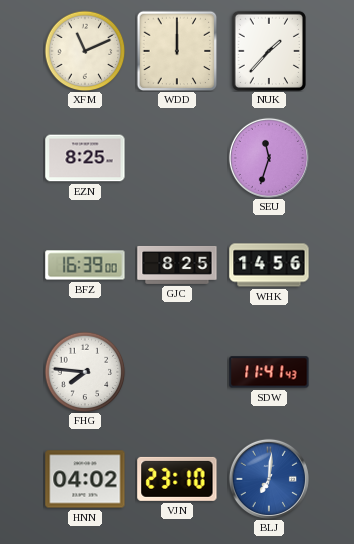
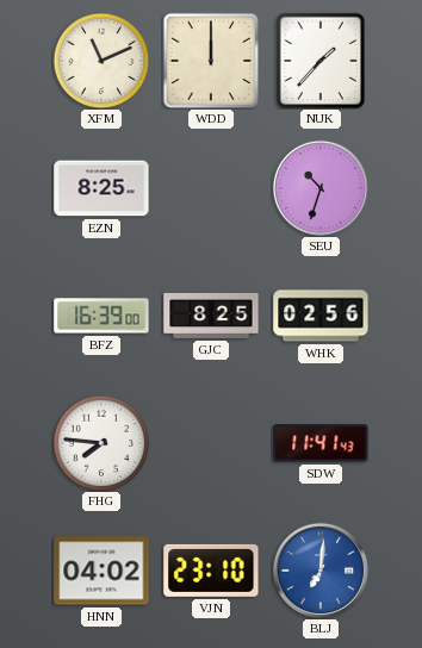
SEU: 11:33 -> 10:33 (321, 188)
WHK: 14:56 -> 02:56 (321, 316)
